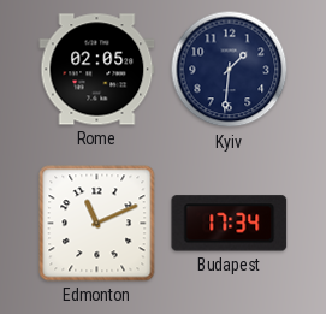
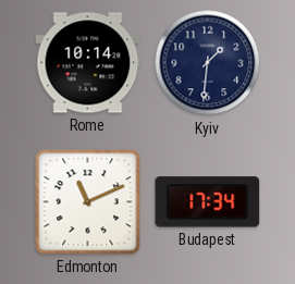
Rome: 02:05 -> 10:14 (88, 63)
